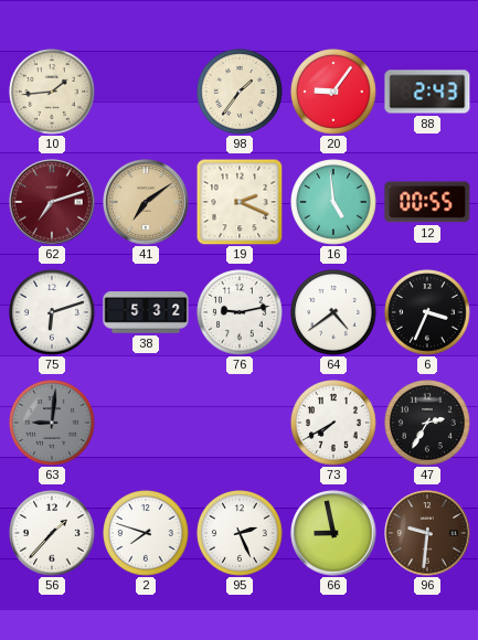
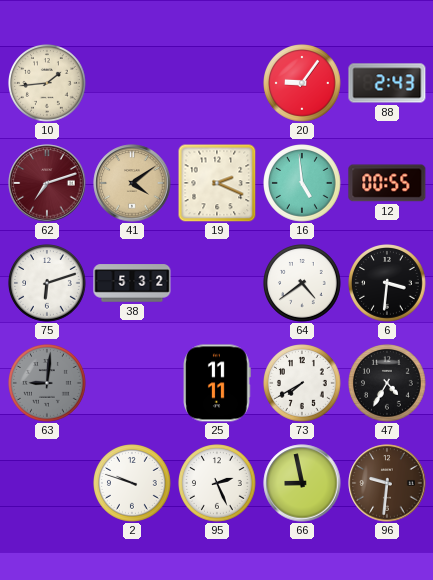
98: 1:36 -> none (241, 93)
41: 7:09 -> 4:09 (132, 183)
76: 9:13 -> none (241, 313)
6: 3:34 -> 3:31 (388, 284)
25: none -> 11:11 (217, 383)
47: 2:35 -> 4:35 (388, 384)
56: 1:37 -> none (53, 534)
2: 7:48 -> 9:48 (133, 484)
